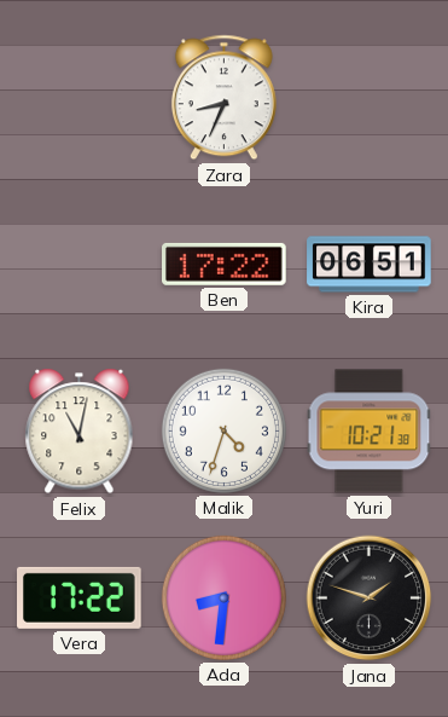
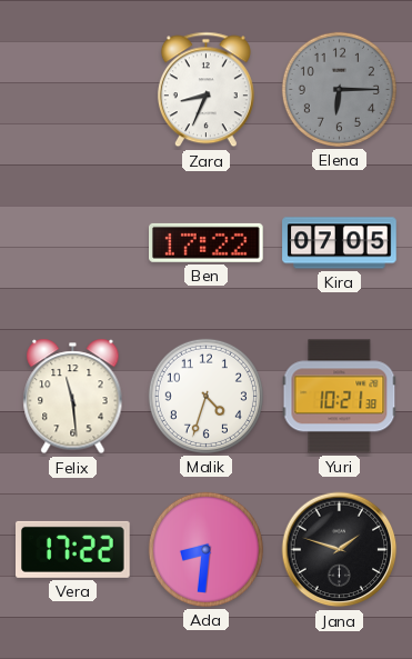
Elena: none -> 6:15 (339, 89)
Kira: 06:51 -> 07:05 (340, 243)
Felix: 11:02 -> 11:29 (73, 397)
